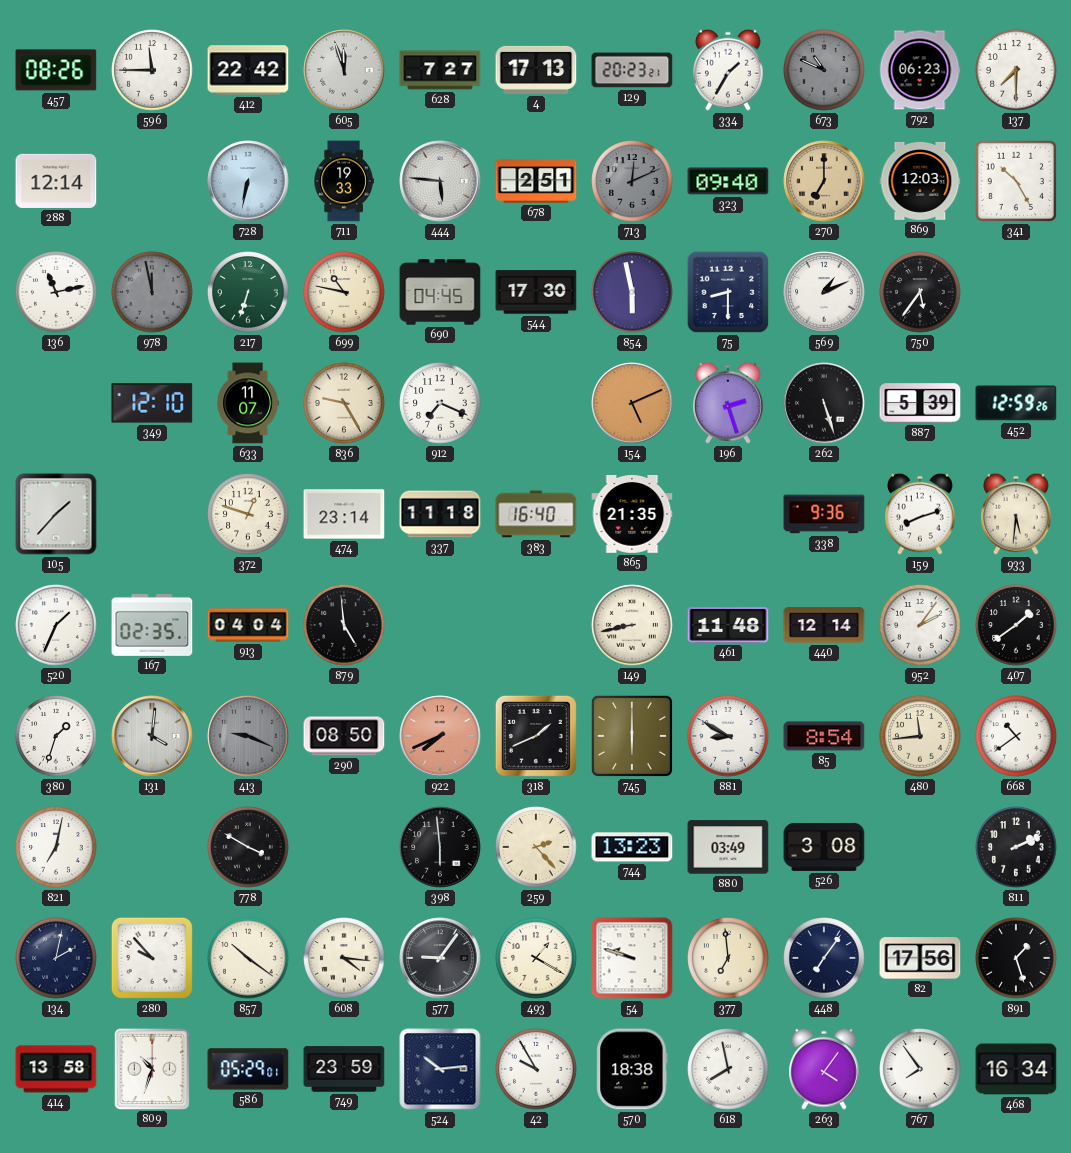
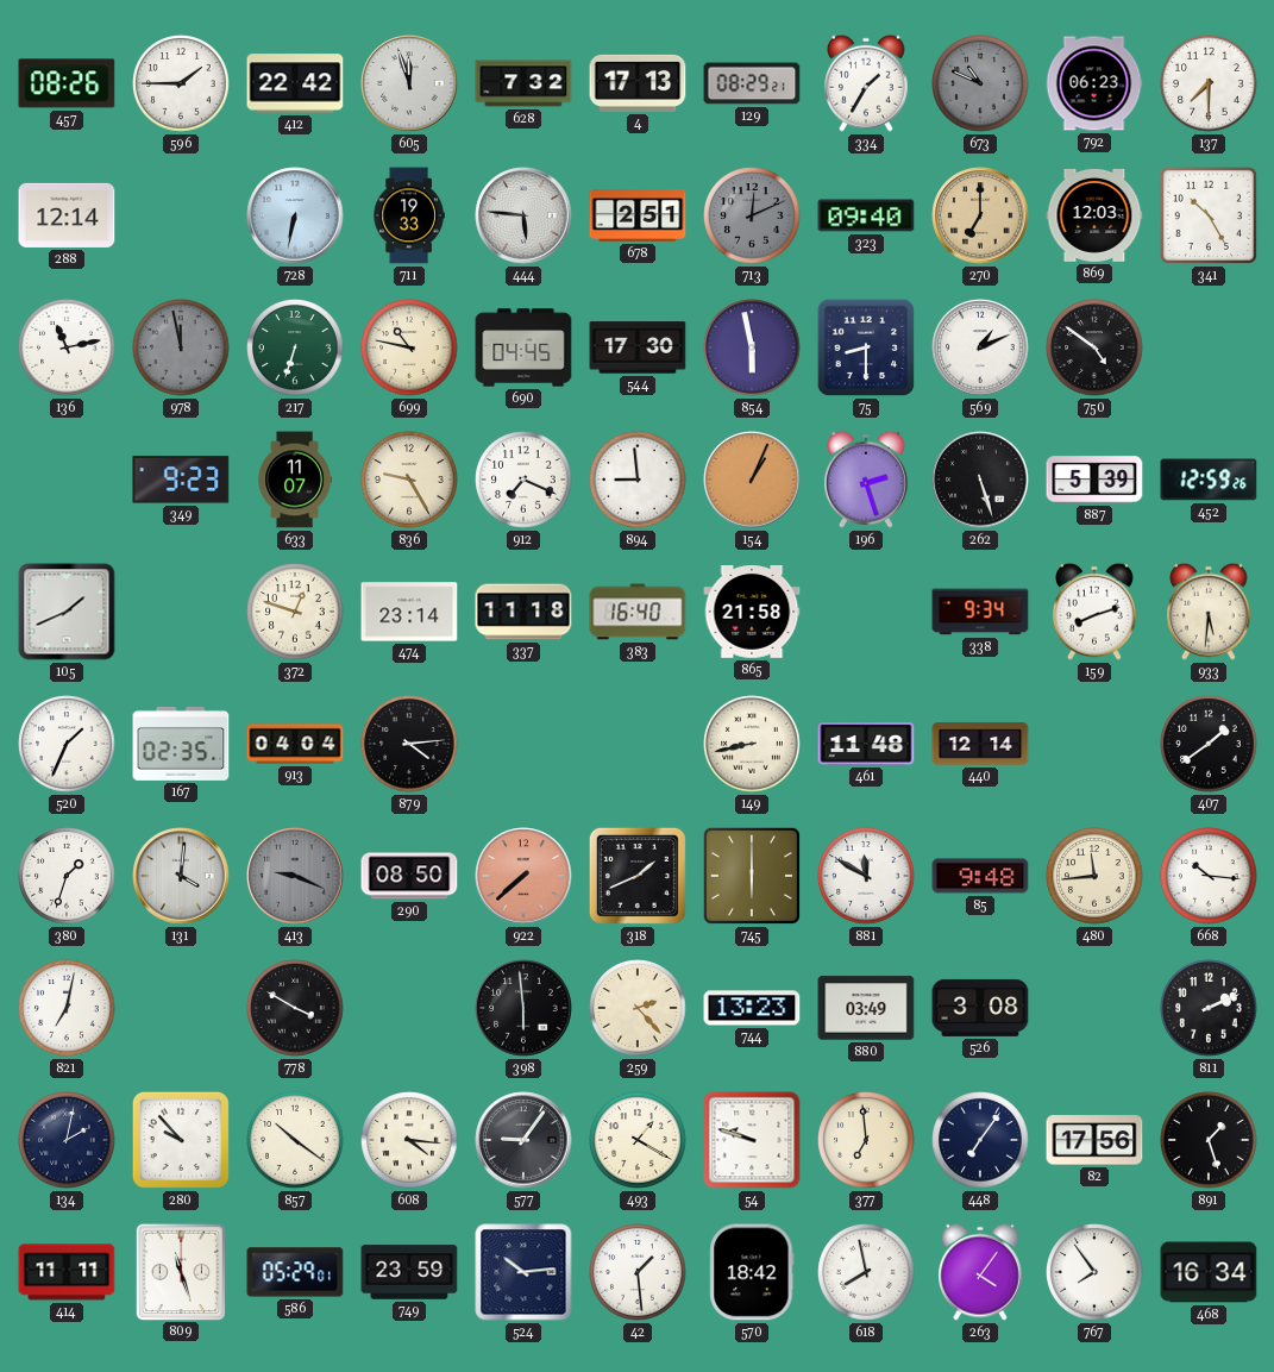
596: 11:45 -> 1:45 (181, 83)
628: 7:27 -> 7:32 (523, 83)
129: 20:23 -> 08:29 (752, 83)
750: 5:36 -> 4:51 (1094, 347)
349: 12:10 -> 9:23 (181, 480)
894: none -> 8:59 (638, 480)
154: 5:11 -> 1:04 (752, 480)
105: 1:37 -> 1:41 (67, 612)
865: 21:35 -> 21:58 (752, 613)
338: 9:36 -> 9:34 (980, 612)
879: 4:59 -> 4:14 (409, 744)
952: 2:06 -> none (920, 625)
922: 7:41 -> 7:38 (523, 876)
881: 8:50 -> 11:50 (866, 876)
85: 8:54 -> 9:48 (980, 876)
668: 10:39 -> 10:16 (1209, 876)
414: 13:58 -> 11:11 (67, 1272)
809: 10:33 -> 11:27 (180, 1271)
42: 9:55 -> 1:29 (638, 1272)
570: 18:38 -> 18:42 (752, 1272)
